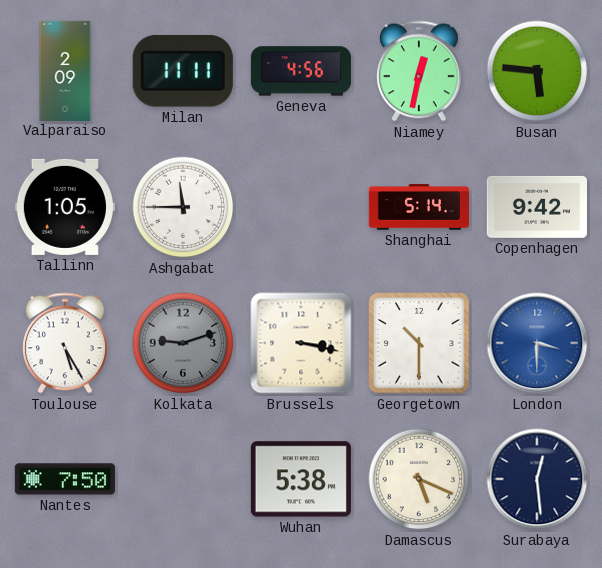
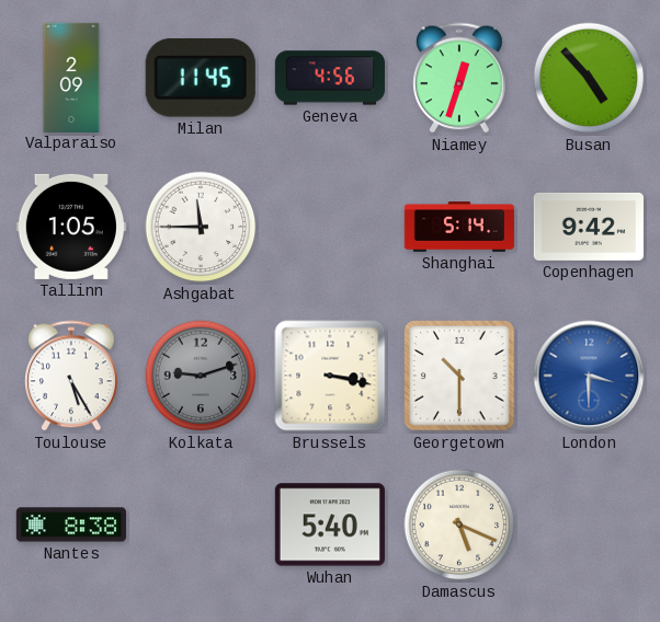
Milan: 11:11 -> 11:45 (201, 78)
Niamey: 12:32 -> 12:33 (459, 78)
Busan: 5:46 -> 4:53 (589, 78)
Nantes: 7:50 -> 8:38 (71, 525)
Wuhan: 5:38 -> 5:40 (330, 525)
Surabaya: 12:29 -> none (537, 479)
